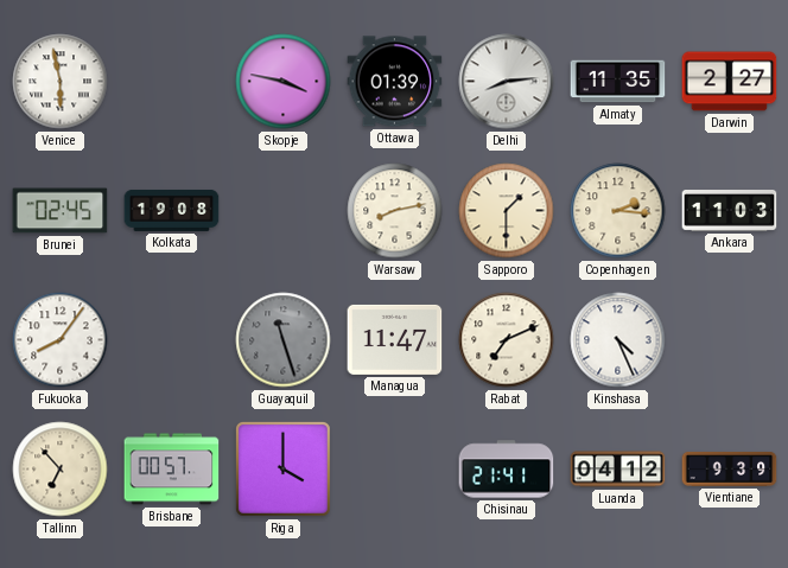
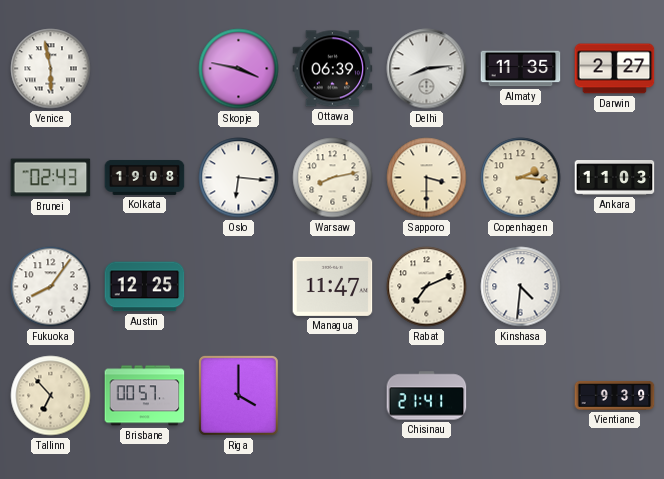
Ottawa: 01:39 -> 06:39 (333, 69)
Brunei: 02:45 -> 02:43 (51, 178)
Oslo: none -> 6:16 (239, 178)
Sapporo: 1:30 -> 3:30 (427, 178)
Austin: none -> 12:25 (145, 287)
Guayaquil: 11:27 -> none (284, 340)
Kinshasa: 4:26 -> 4:31 (521, 287)
Luanda: 04:12 -> none (618, 470)
